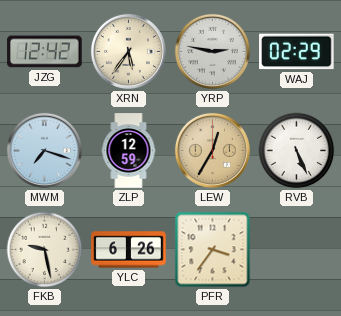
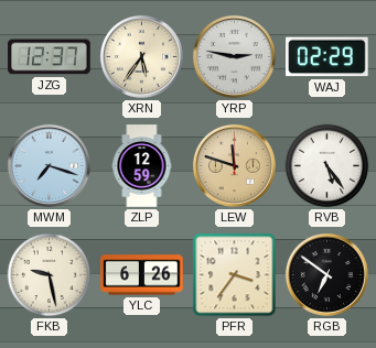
JZG: 12:42 -> 12:37 (50, 57)
LEW: 12:35 -> 11:48 (234, 165)
RVB: 5:26 -> 5:24 (327, 166)
RGB: none -> 6:51 (326, 274)
